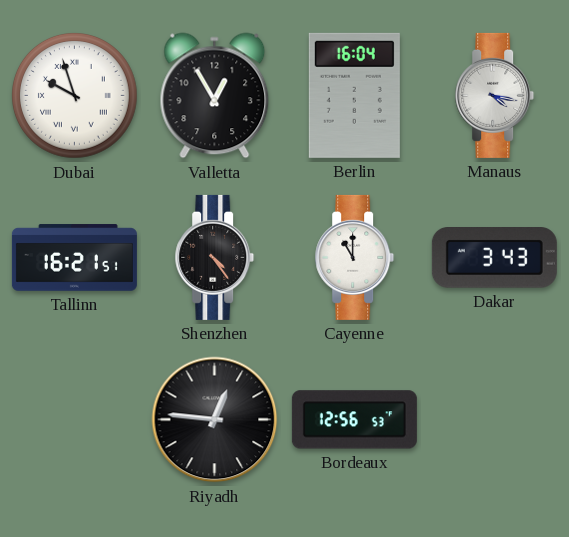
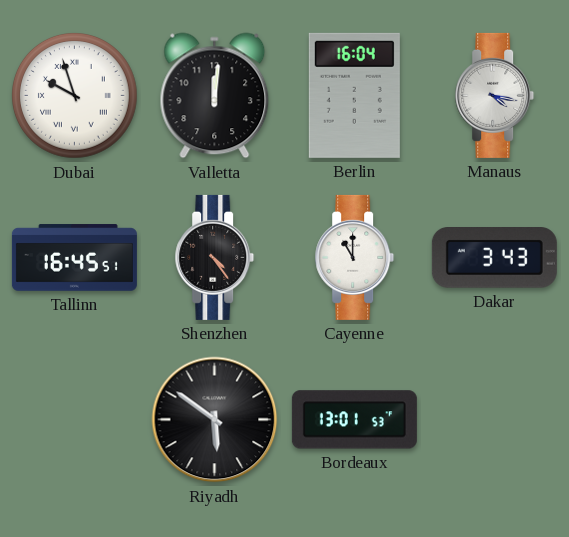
Valletta: 12:55 -> 12:01 (215, 96)
Tallinn: 16:21 -> 16:45 (74, 258)
Riyadh: 12:46 -> 5:51 (215, 420)
Bordeaux: 12:56 -> 13:01 (354, 420)
